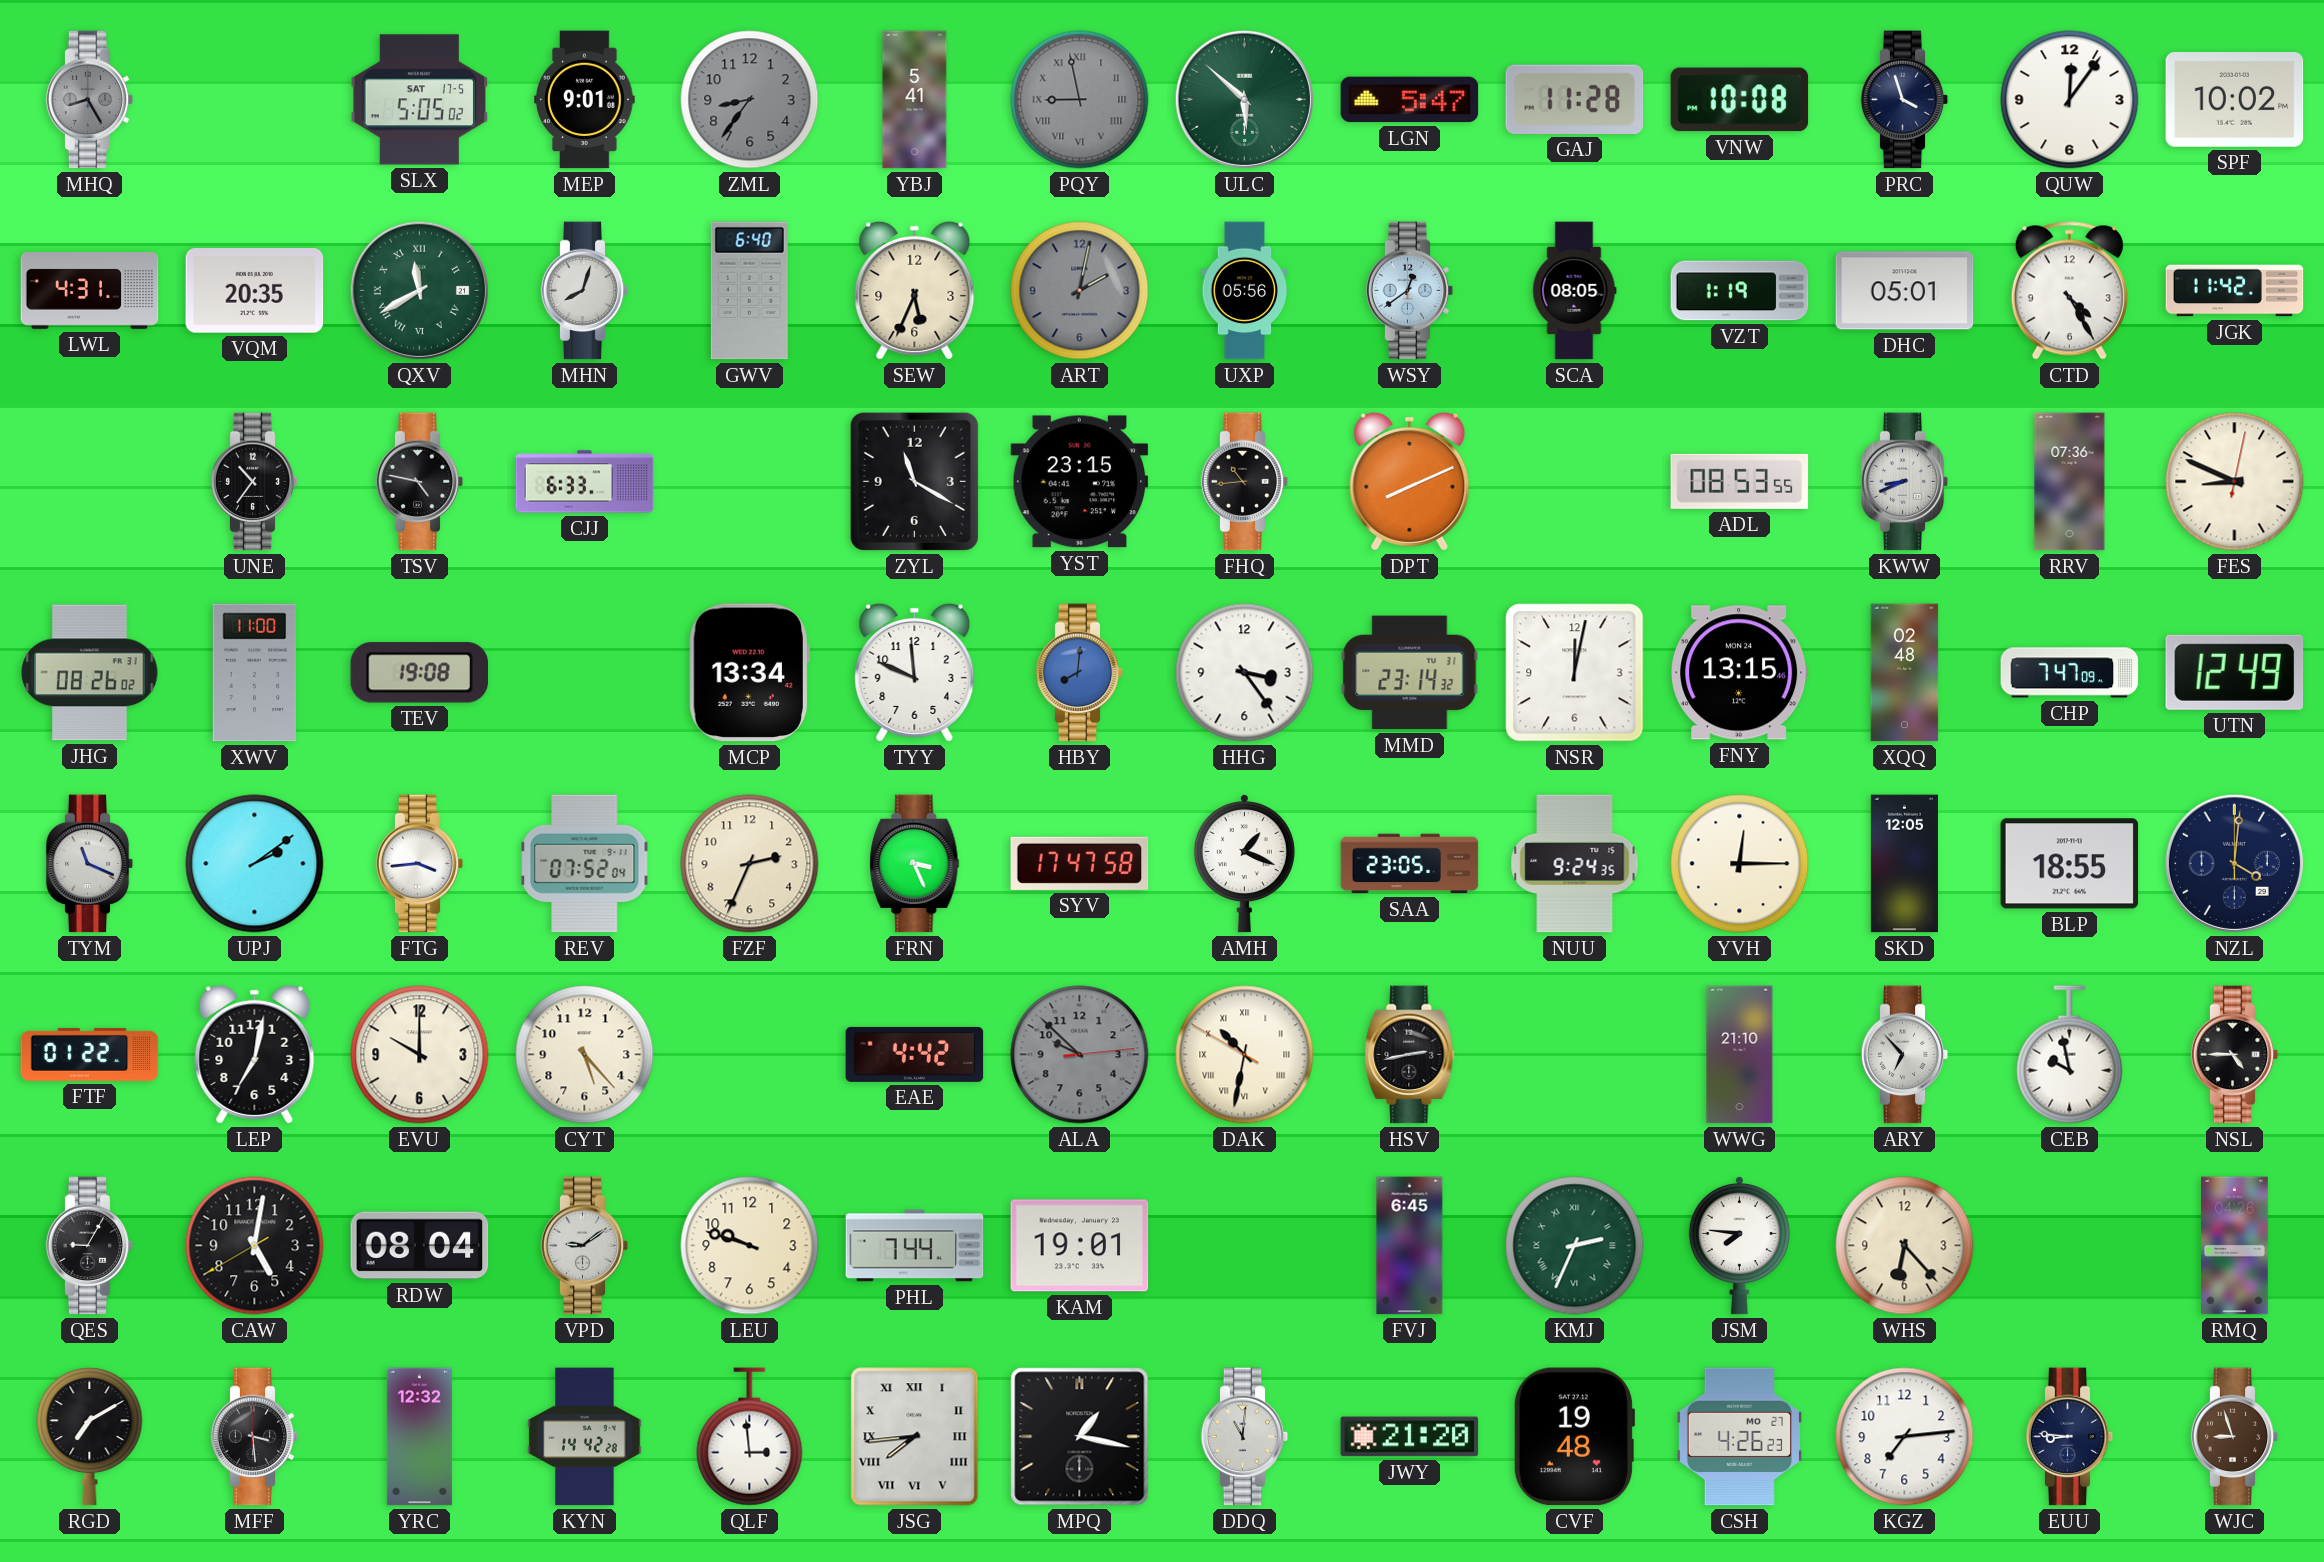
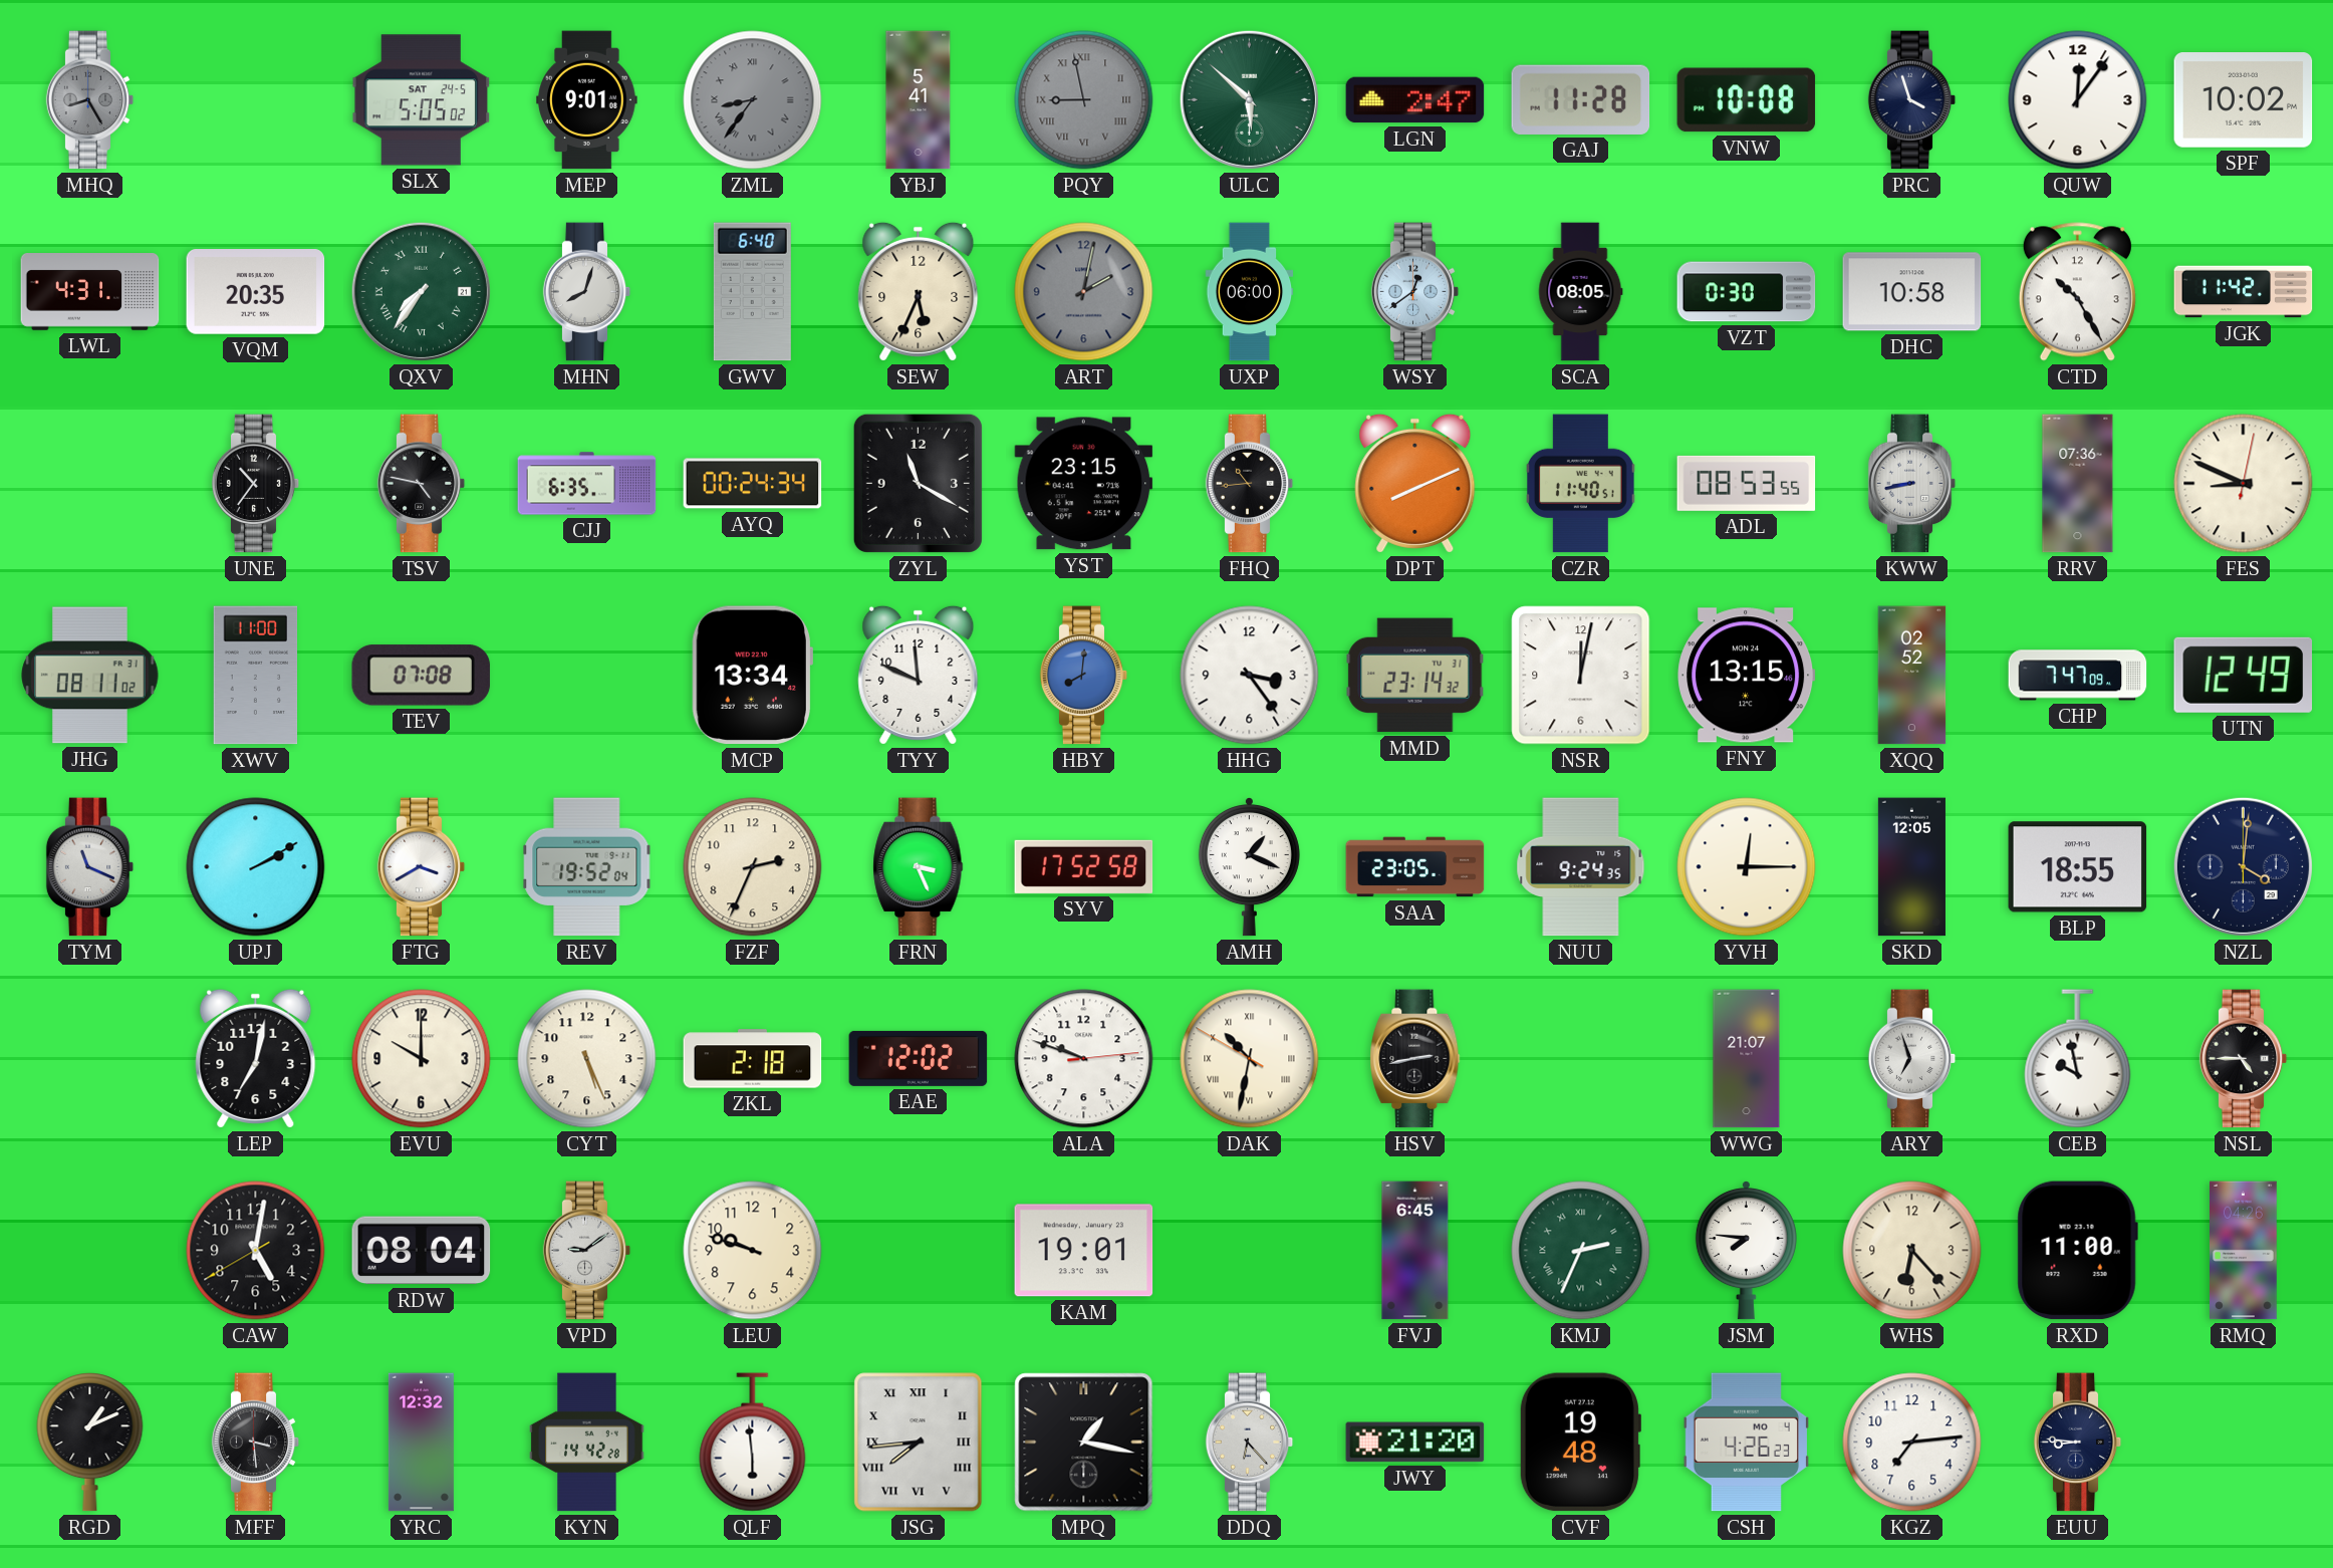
SLX date: SAT 17-5 -> SAT 24-5 (422, 100)
ZML numerals: Arabic -> Roman (753, 100)
LGN: 5:47 -> 2:47 (1415, 100)
QXV: 11:40 -> 7:36 (421, 291)
UXP: 05:56 -> 06:00 (1250, 292)
VZT: 1:19 -> 0:30 (1747, 292)
DHC: 05:01 -> 10:58 (1912, 292)
CTD: 4:25 -> 10:25 (2077, 292)
CJJ: 6:33 -> 6:35 (587, 484)
AYQ: none -> 00:24 (753, 484)
CZR: none -> 11:40 (1581, 484)
KWW: 8:41 -> 8:43 (1912, 484)
JHG: 08:26 -> 08:11 (90, 676)
TEV: 19:08 -> 07:08 (422, 676)
XQQ: 02:48 -> 02:52 (1912, 676)
UPJ: 2:09 -> 2:10 (256, 867)
FTG: 3:44 -> 3:40 (422, 867)
REV: 07:52 -> 19:52 (587, 867)
SYV: 17:47 -> 17:52 (1084, 866)
FTF: 01:22 -> none (90, 1054)
CYT: 5:23 -> 5:26 (587, 1059)
ZKL: none -> 2:18 (753, 1059)
EAE: 4:42 -> 12:02 (919, 1058)
ALA: 9:52 -> 9:48 (1084, 1059)
ALA dial: grey -> white (1084, 1059)
WWG: 21:10 -> 21:07 (1747, 1059)
ARY: 6:53 -> 6:57 (1912, 1059)
QES: 9:05 -> none (90, 1246)
PHL: 7:44 -> none (915, 1246)
RXD: none -> 11:00 (2077, 1251)
RGD: 7:10 -> 1:11 (90, 1443)
QLF: 2:59 -> 5:59 (753, 1443)
DDQ: 11:01 -> 6:23 (1250, 1443)
CSH date: MO 27 -> MO 4 (1746, 1443)
WJC: 8:57 -> none (2235, 1437)
